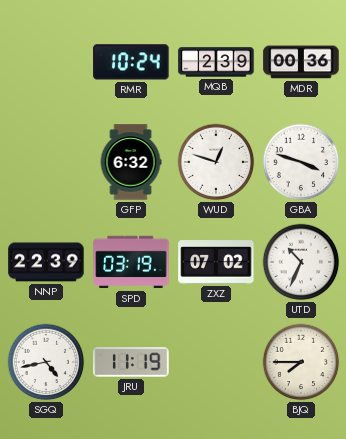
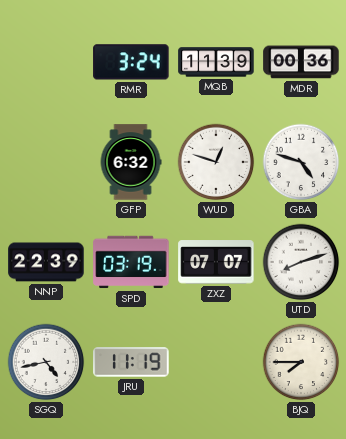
RMR: 10:24 -> 3:24 (131, 62)
MQB: 2:39 -> 11:39 (216, 62)
GBA: 3:48 -> 4:48 (301, 162)
ZXZ: 07:02 -> 07:07 (216, 262)
UTD: 10:34 -> 8:12 (301, 262)
